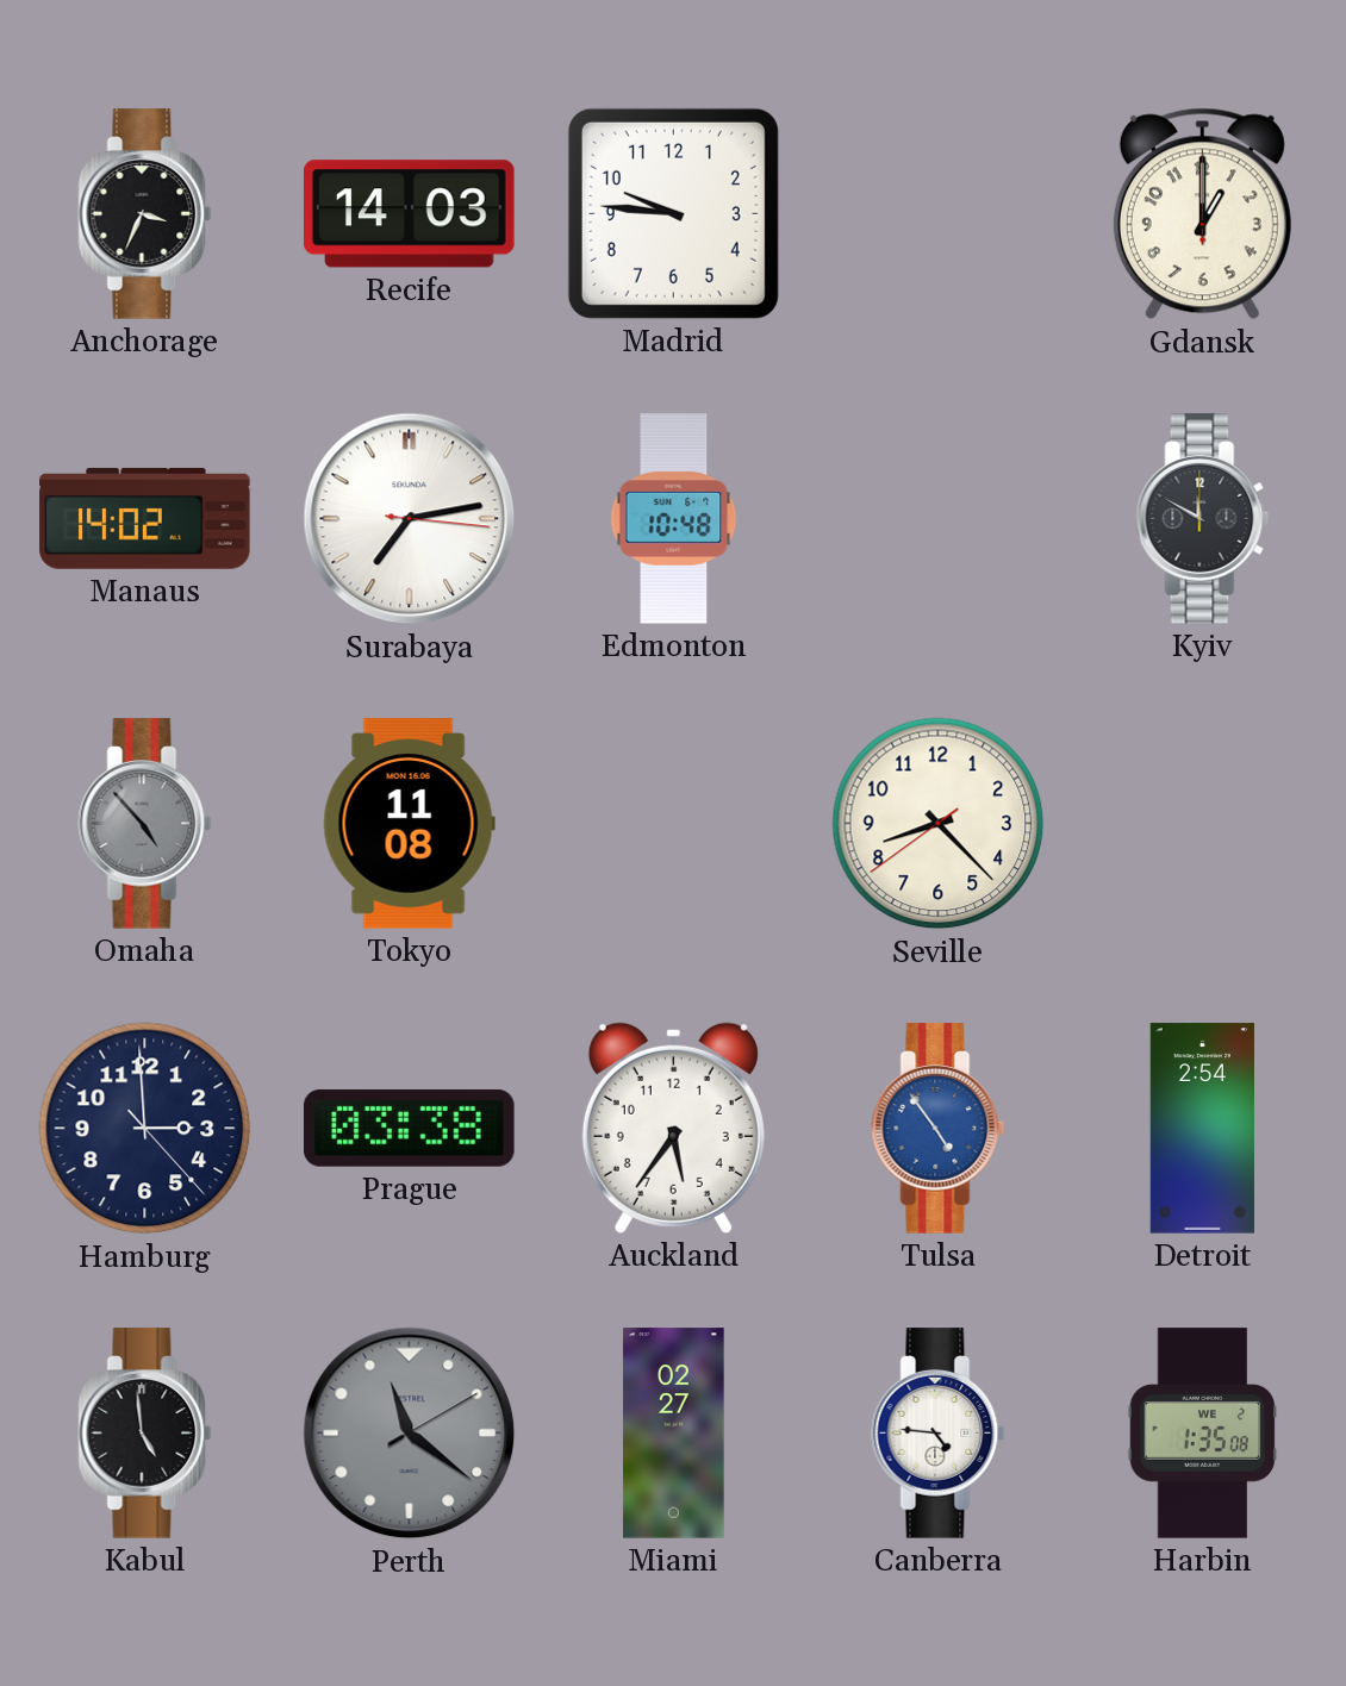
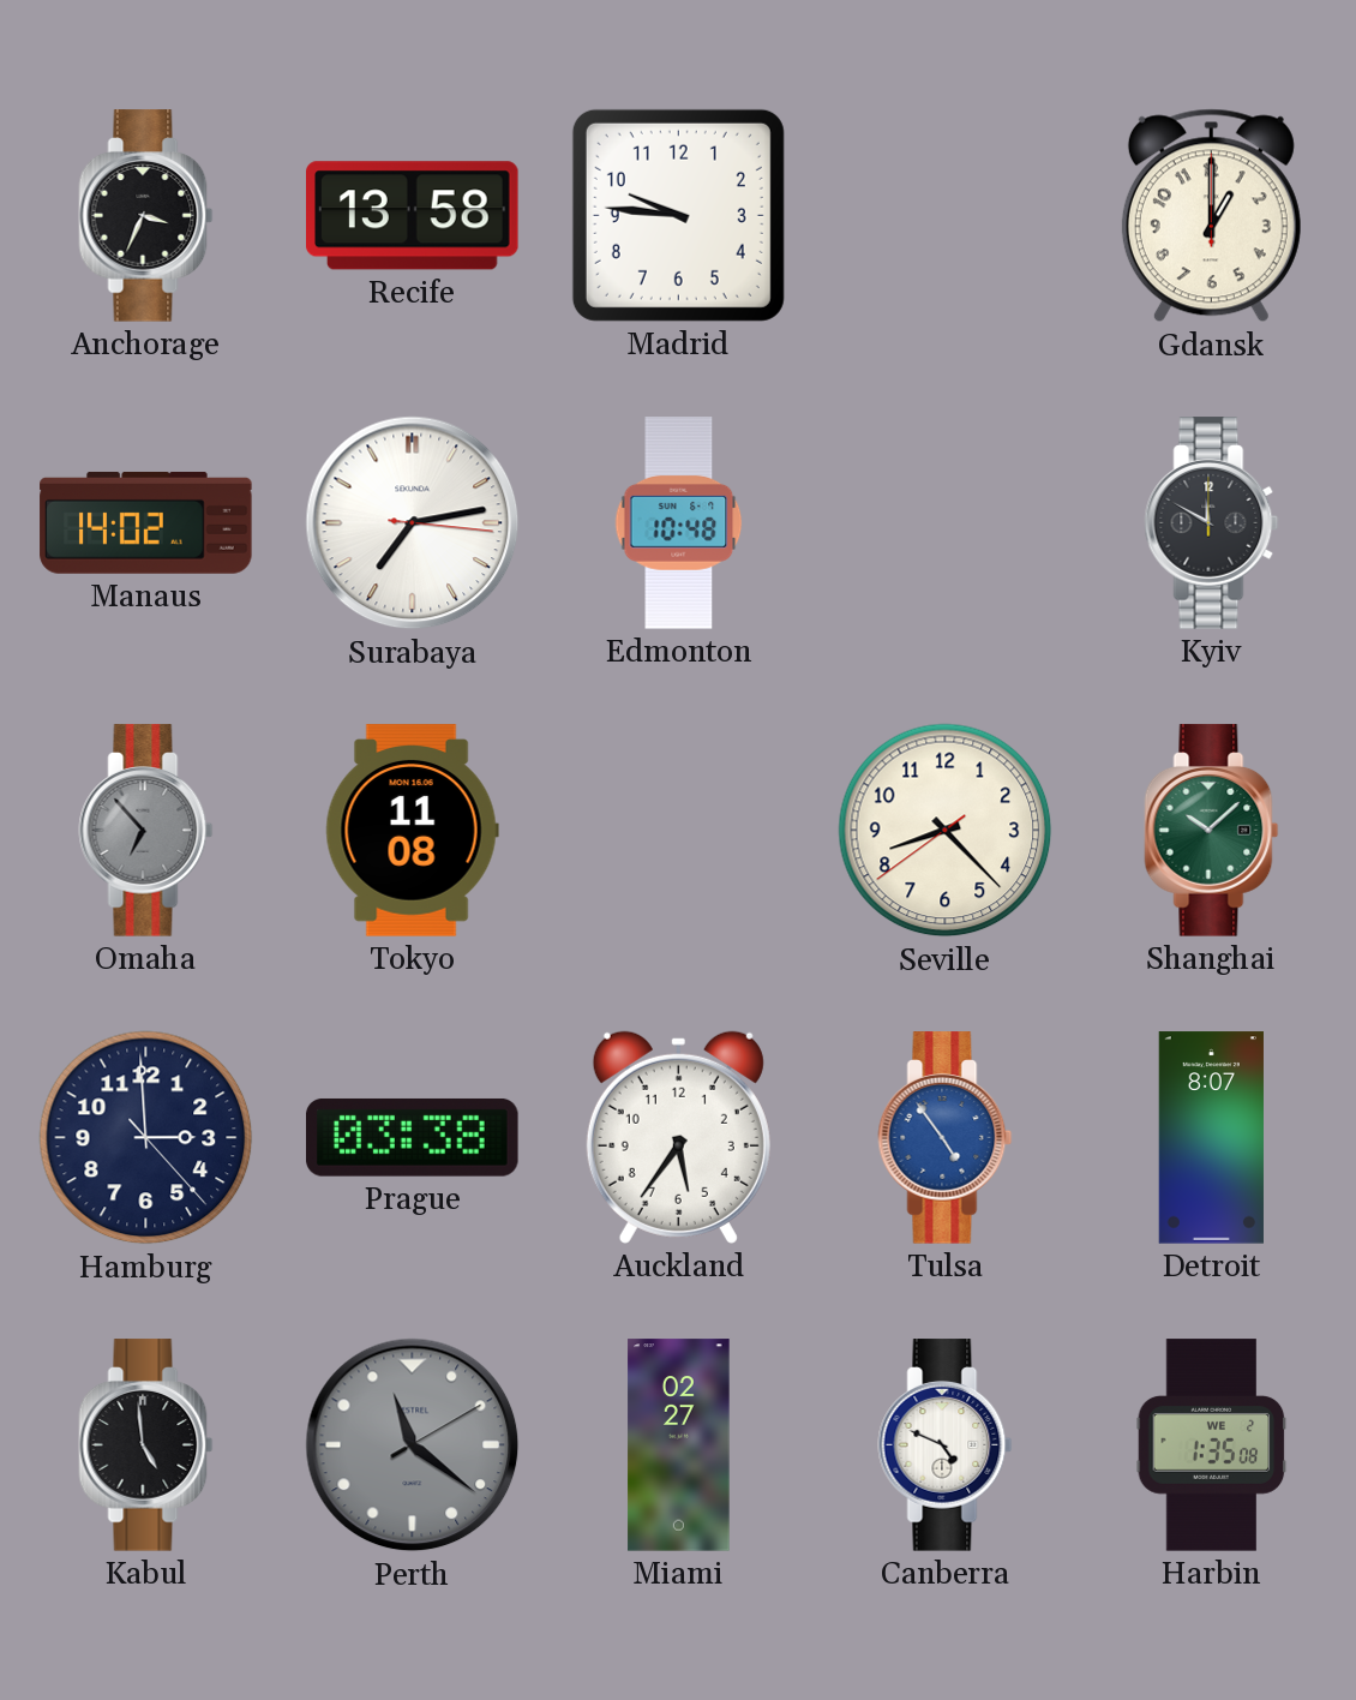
Recife: 14:03 -> 13:58 (413, 216)
Omaha: 4:53 -> 6:53 (146, 831)
Shanghai: none -> 10:08 (1212, 831)
Detroit: 2:54 -> 8:07 (1211, 1138)
Canberra: 4:46 -> 4:49 (946, 1445)
